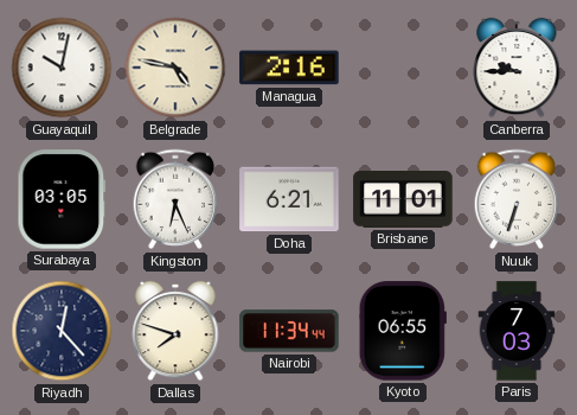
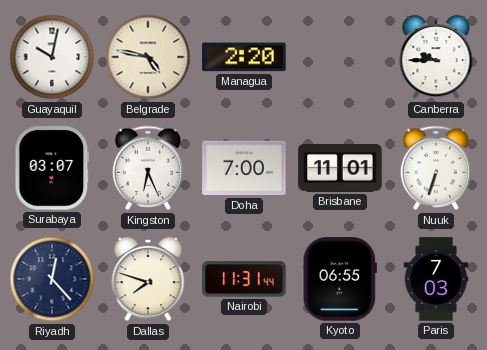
Managua: 2:16 -> 2:20 (244, 57)
Surabaya: 03:05 -> 03:07 (52, 168)
Doha: 6:21 -> 7:00 (244, 168)
Nairobi: 11:34 -> 11:31 (244, 279)
